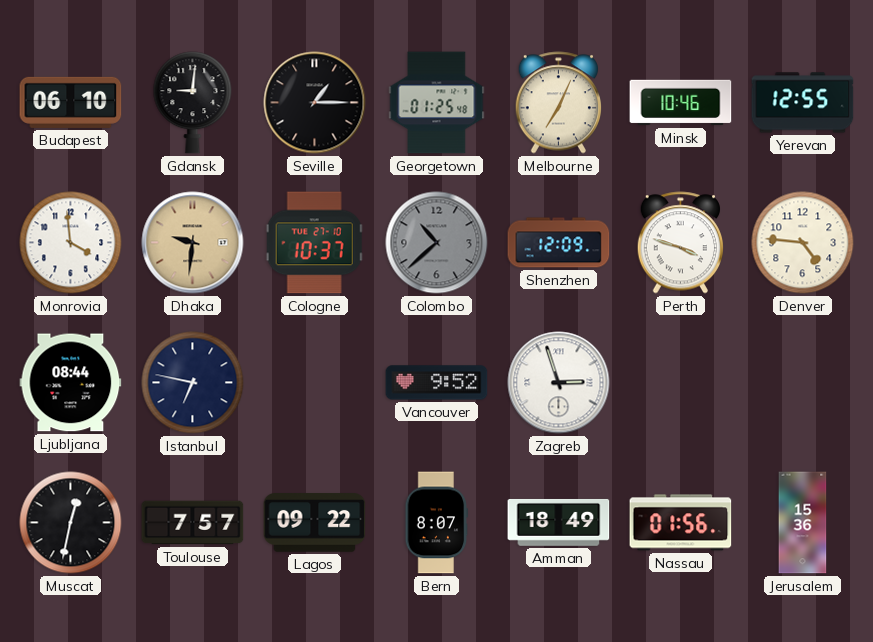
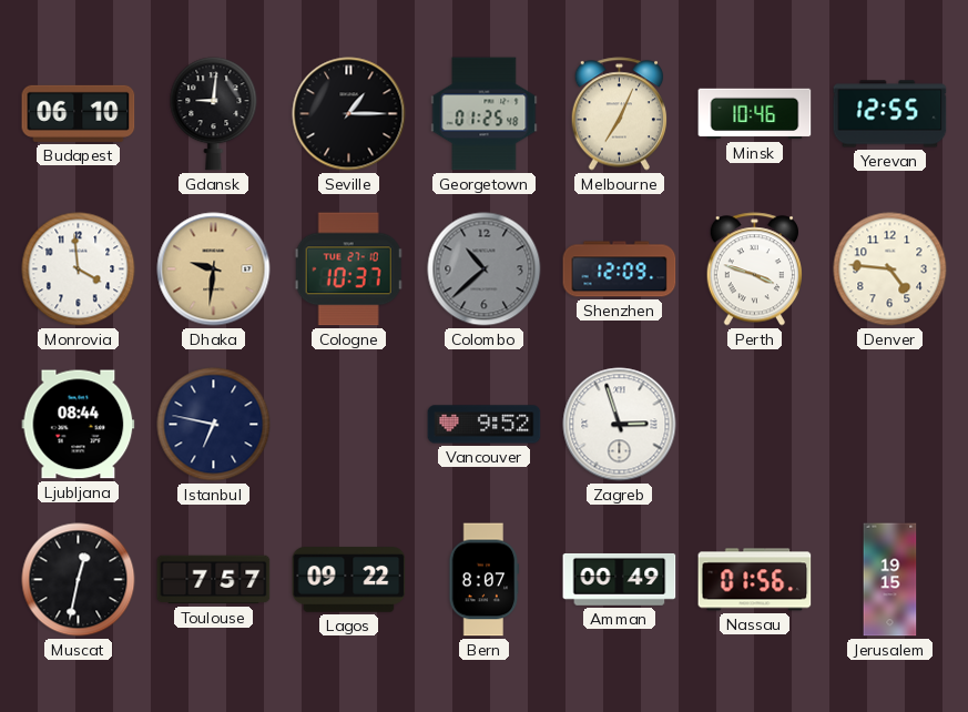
Amman: 18:49 -> 00:49 (620, 579)
Jerusalem: 15:36 -> 19:15 (890, 580)
